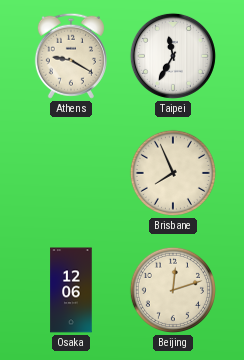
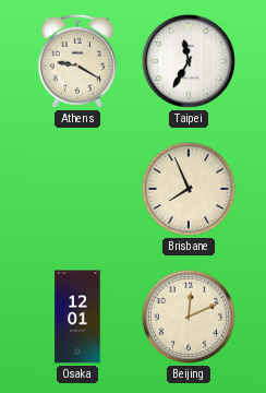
Osaka: 12:06 -> 12:01 (77, 317)
Beijing: 12:12 -> 12:11 (189, 317)
